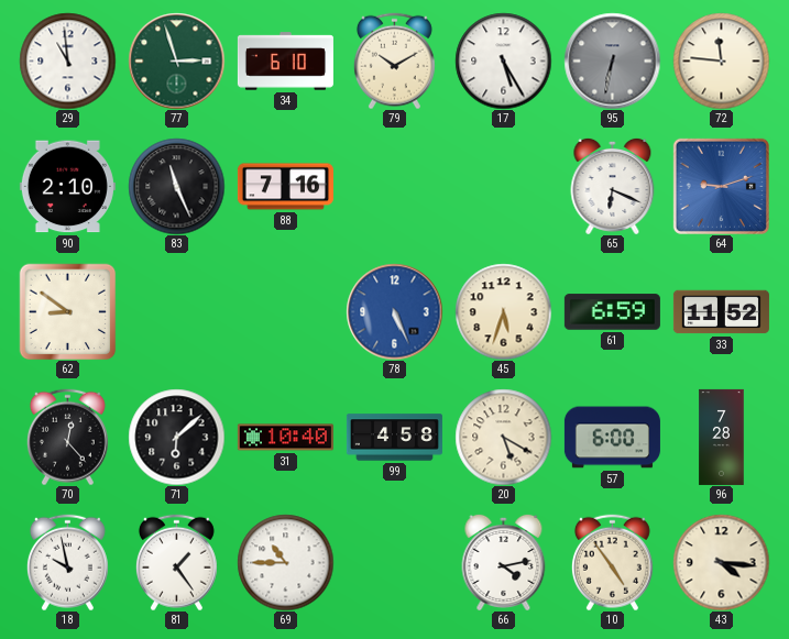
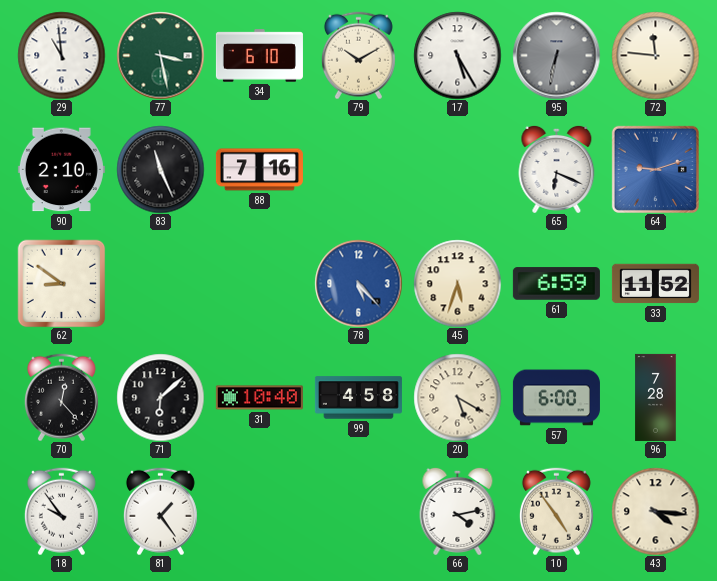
77: 2:57 -> 3:28 (160, 55)
78: 5:26 -> 5:23 (358, 283)
18: 9:58 -> 9:54 (61, 511)
69: 10:45 -> none (285, 562)
